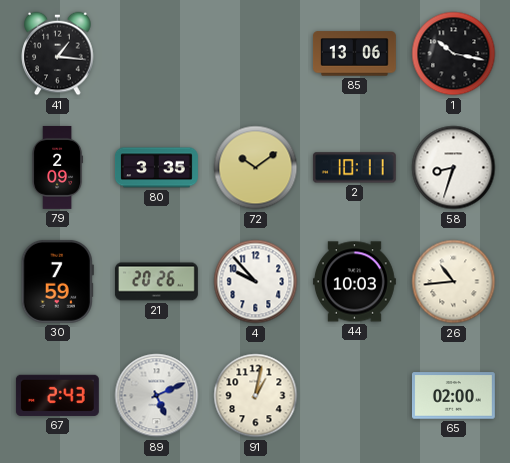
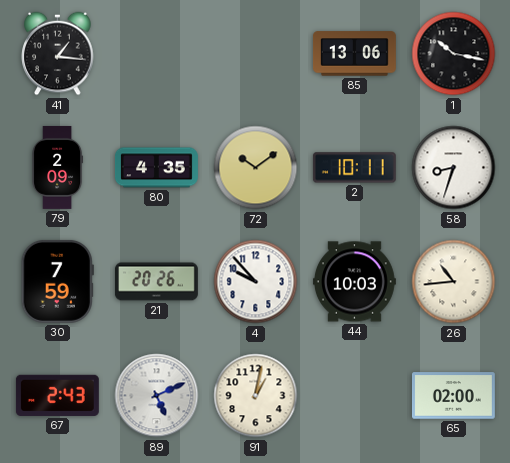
80: 3:35 -> 4:35 (157, 168)
